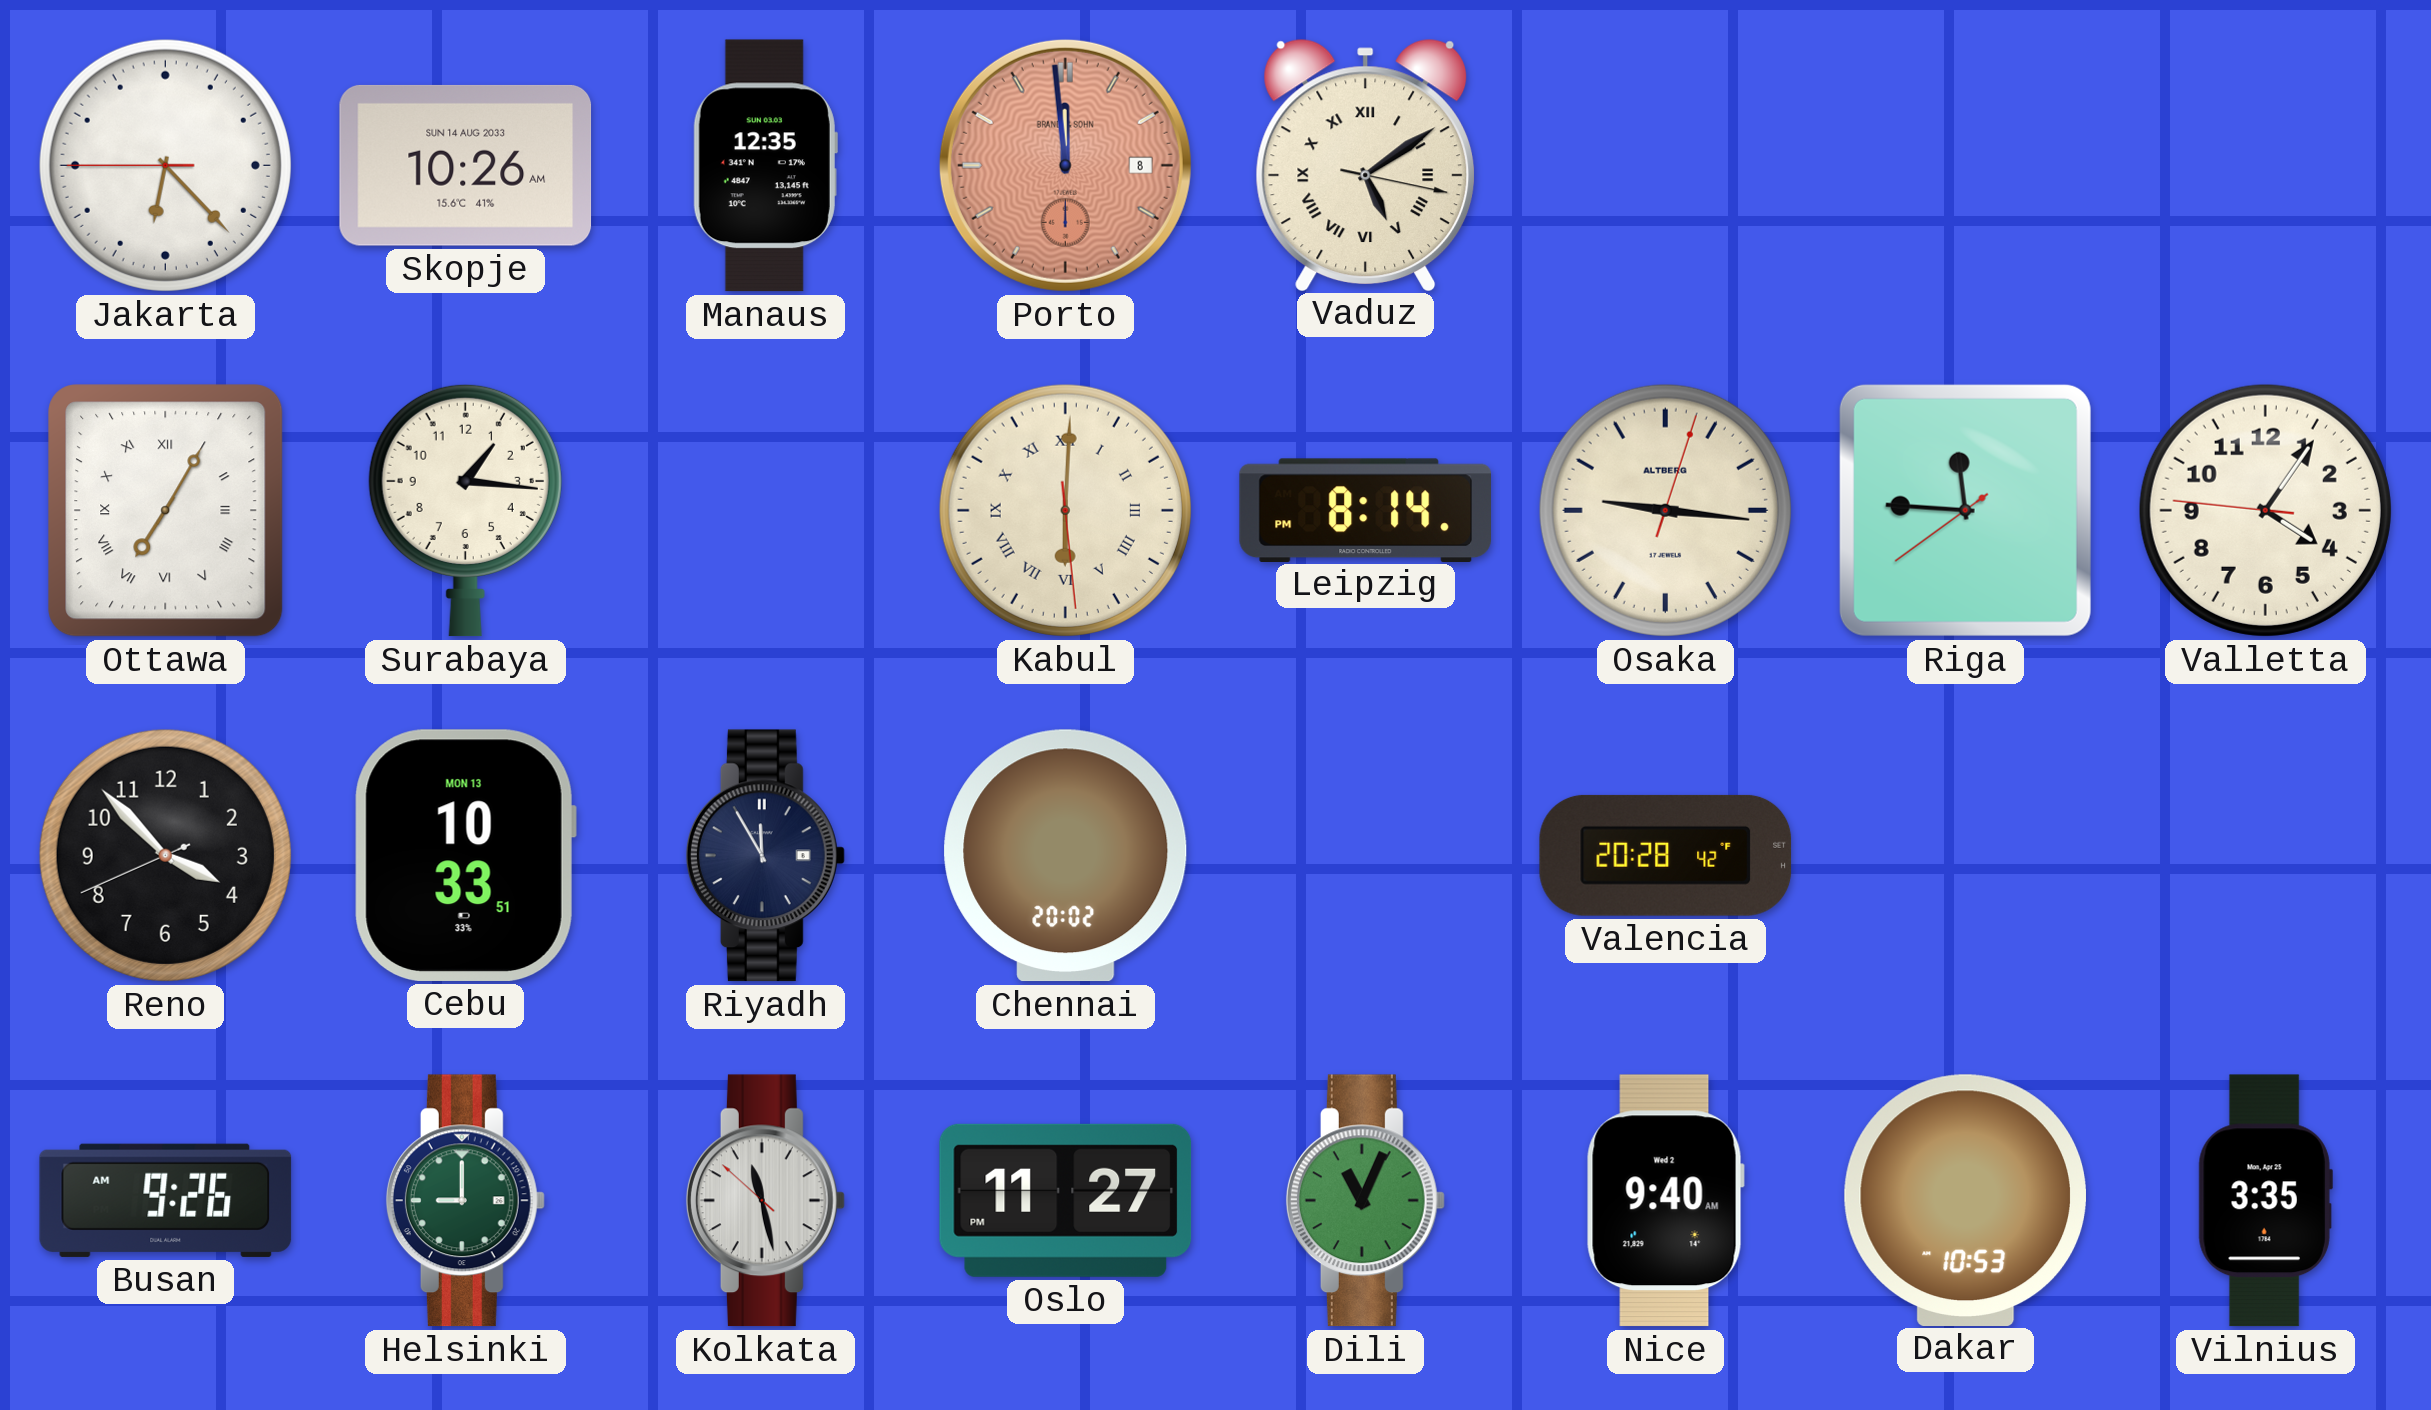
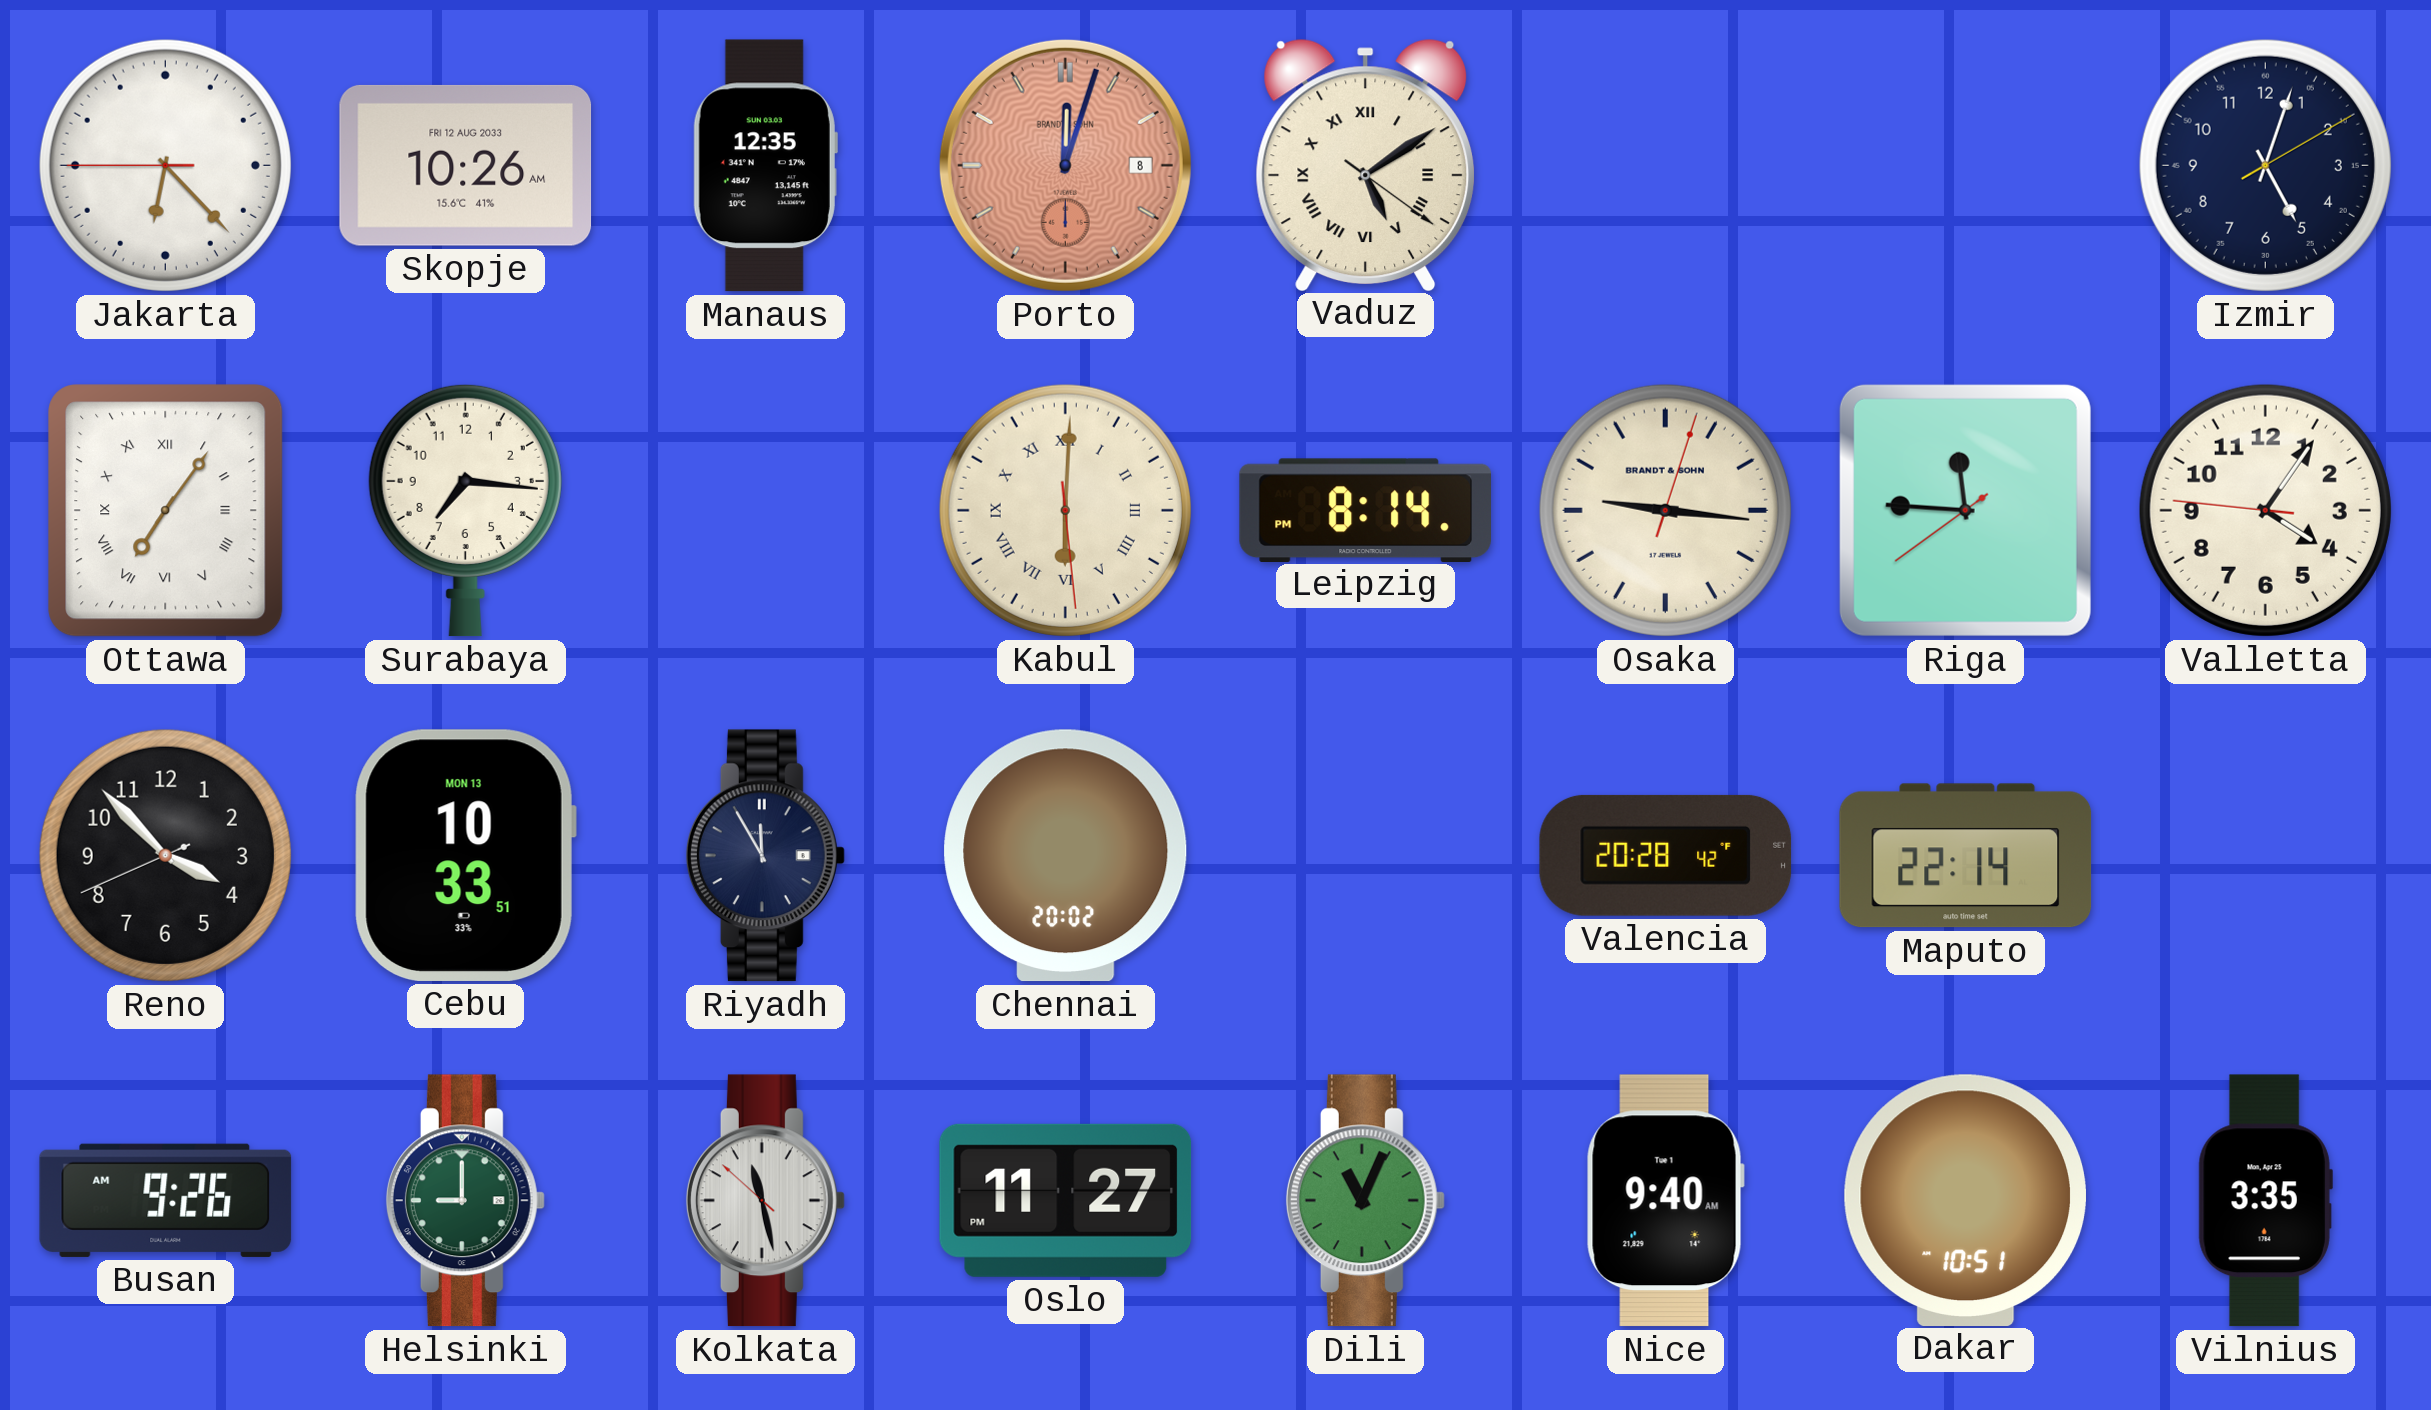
Skopje date: SUN 14 AUG 2033 -> FRI 12 AUG 2033 (466, 165)
Porto: 11:59 -> 12:03 (1065, 165)
Vaduz: 5:09:17 -> 5:09:21 (1365, 164)
Izmir: none -> 5:03 (2265, 165)
Ottawa: 7:05 -> 7:06 (166, 511)
Surabaya: 1:16 -> 7:16 (465, 510)
Osaka brand: ALTBERG -> BRANDT & SOHN (1665, 510)
Maputo: none -> 22:14 (1966, 856)
Nice date: Wed 2 -> Tue 1 (1665, 1201)
Dakar: 10:53 -> 10:51 (1965, 1200)
